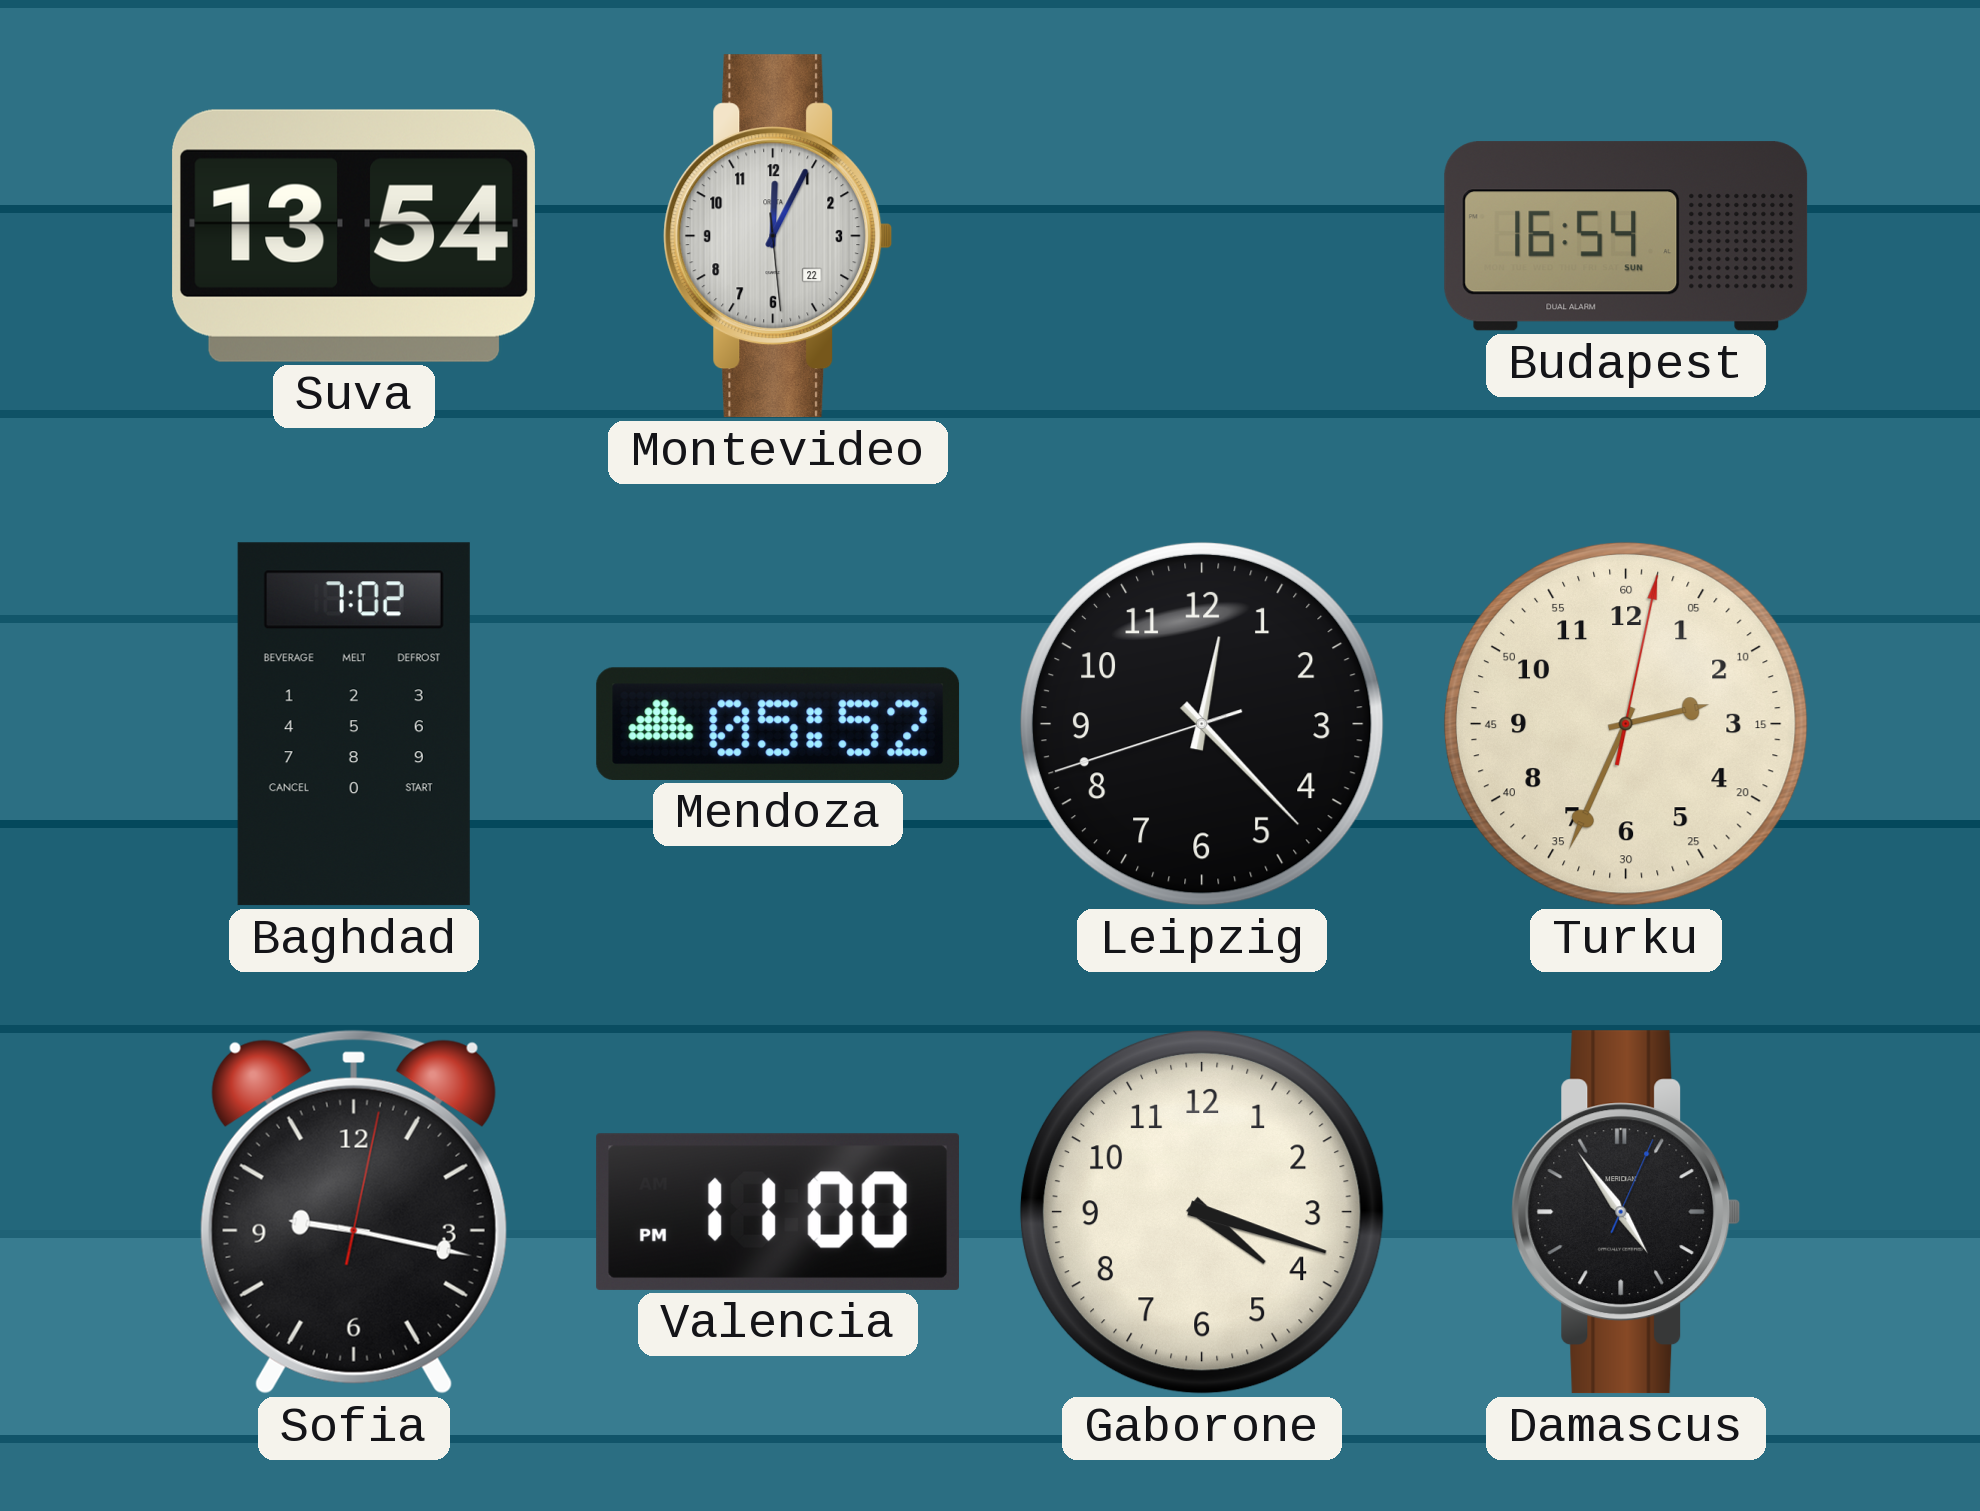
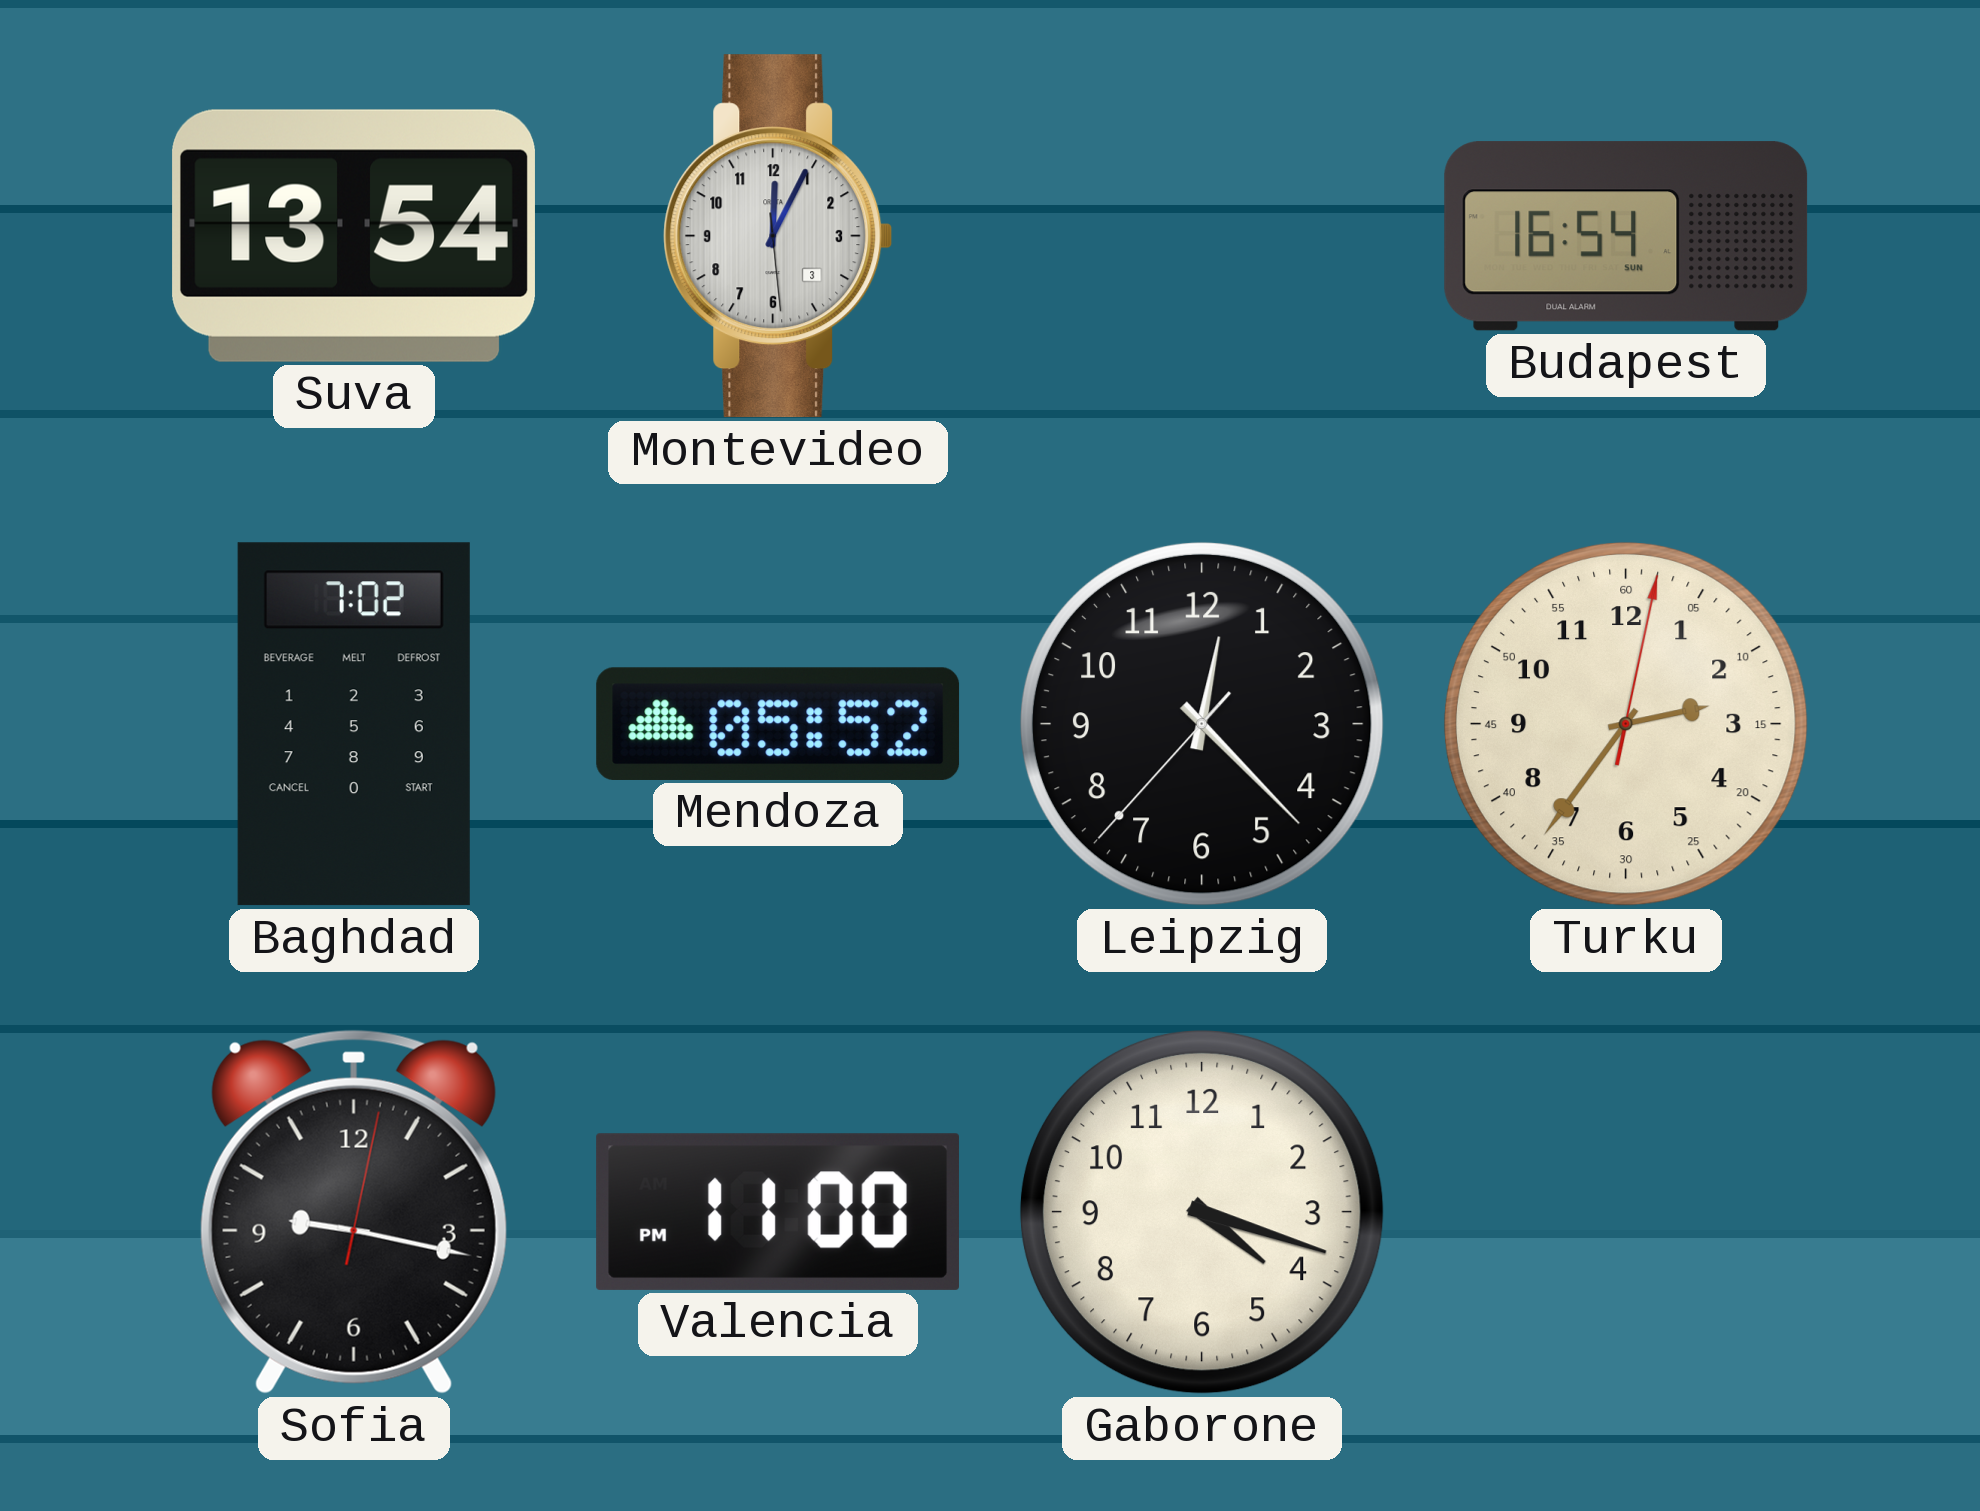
Montevideo date: 22 -> 3 (778, 236)
Leipzig: 12:22:42 -> 12:22:37 (1202, 724)
Turku: 2:34 -> 2:36 (1626, 724)
Damascus: 4:54 -> none (1626, 1212)
